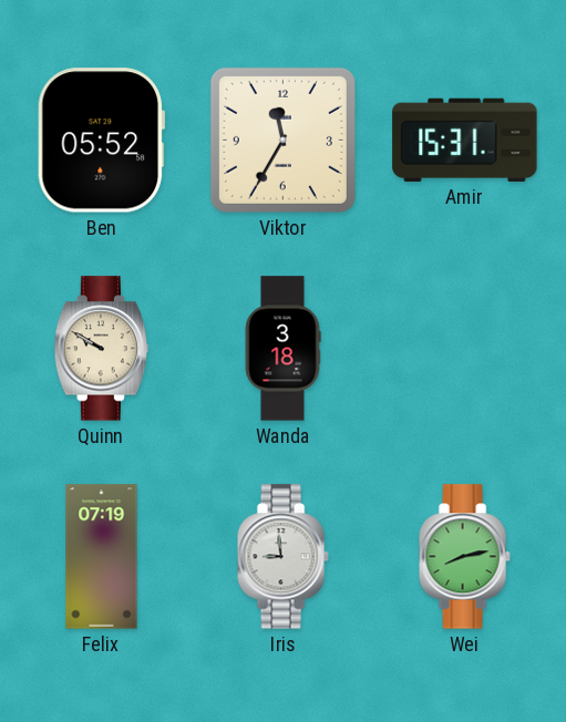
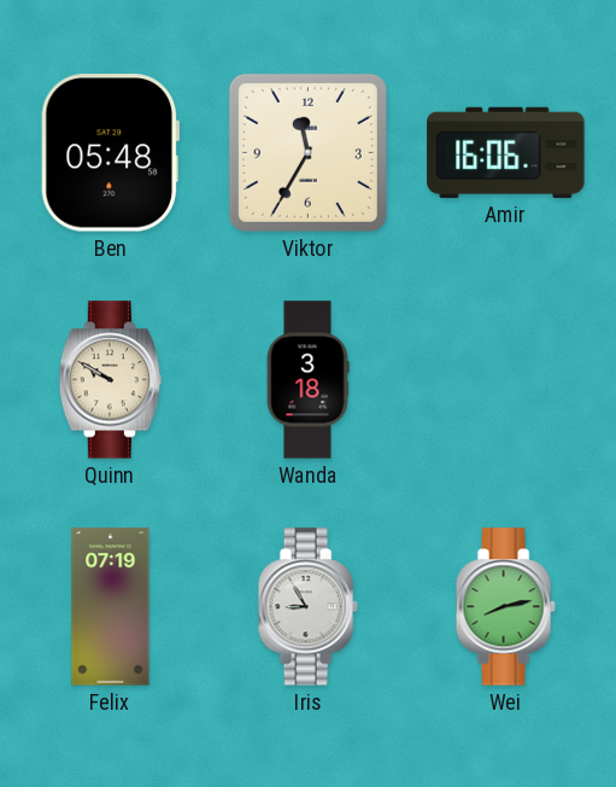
Ben: 05:52 -> 05:48 (111, 153)
Amir: 15:31 -> 16:06 (506, 152)
Iris: 8:59 -> 8:55 (307, 607)
